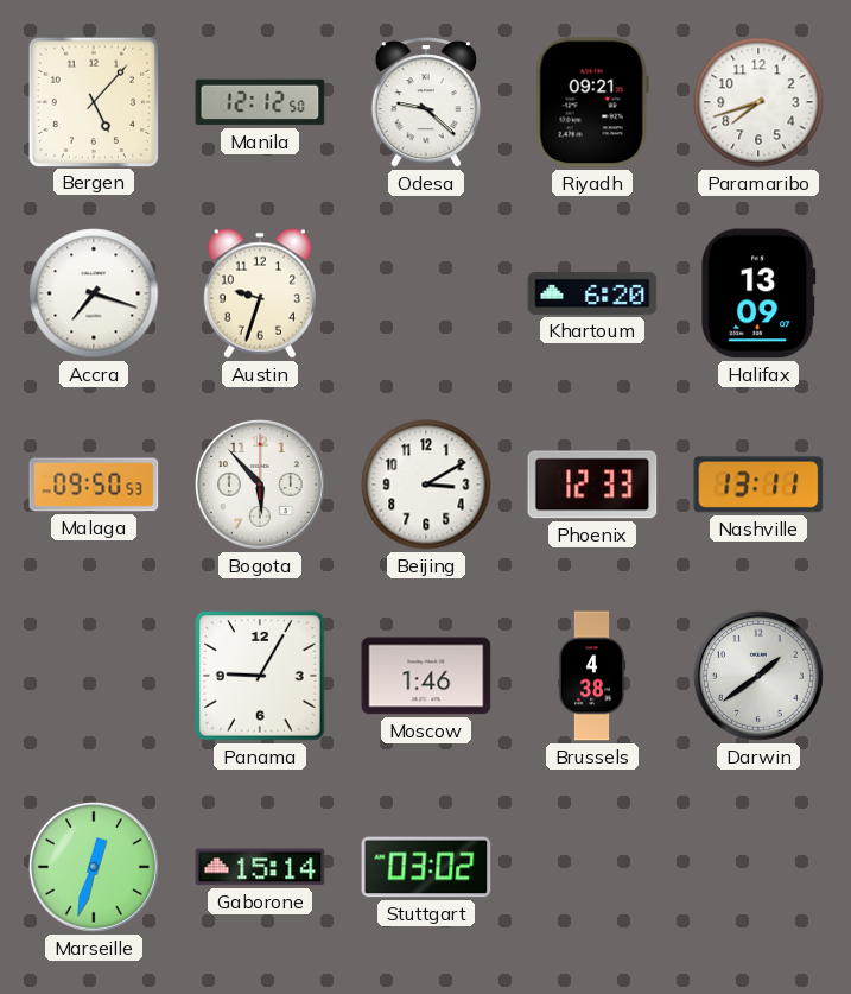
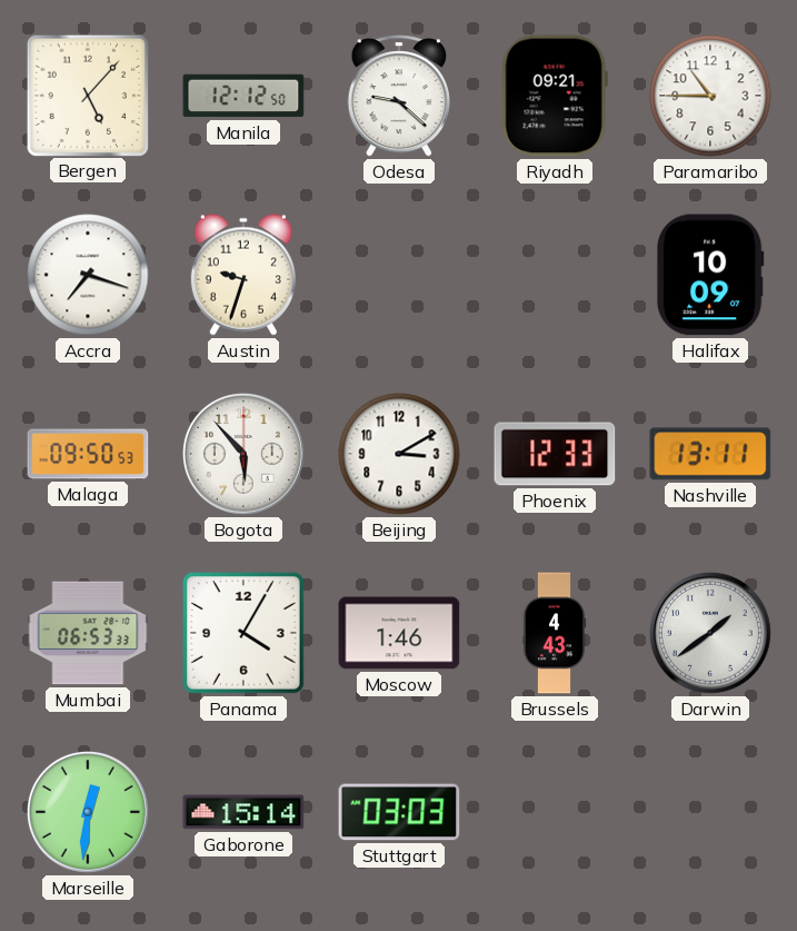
Paramaribo: 7:42 -> 10:45 (710, 96)
Khartoum: 6:20 -> none (592, 293)
Halifax: 13:09 -> 10:09 (710, 275)
Mumbai: none -> 06:53 (88, 633)
Panama: 9:05 -> 4:05 (245, 634)
Brussels: 4:38 -> 4:43 (555, 633)
Marseille: 12:33 -> 12:31 (88, 812)
Stuttgart: 03:02 -> 03:03 (399, 812)
